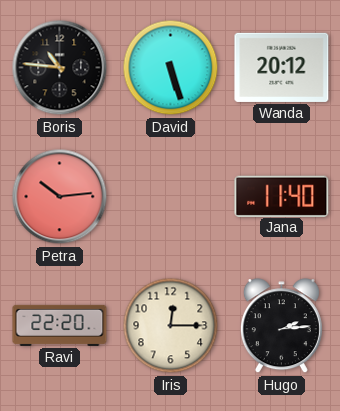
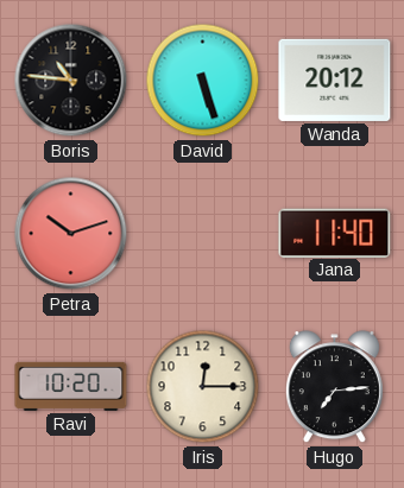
Petra: 10:14 -> 10:12 (71, 234)
Ravi: 22:20 -> 10:20 (71, 386)
Hugo: 2:14 -> 7:14 (334, 387)
